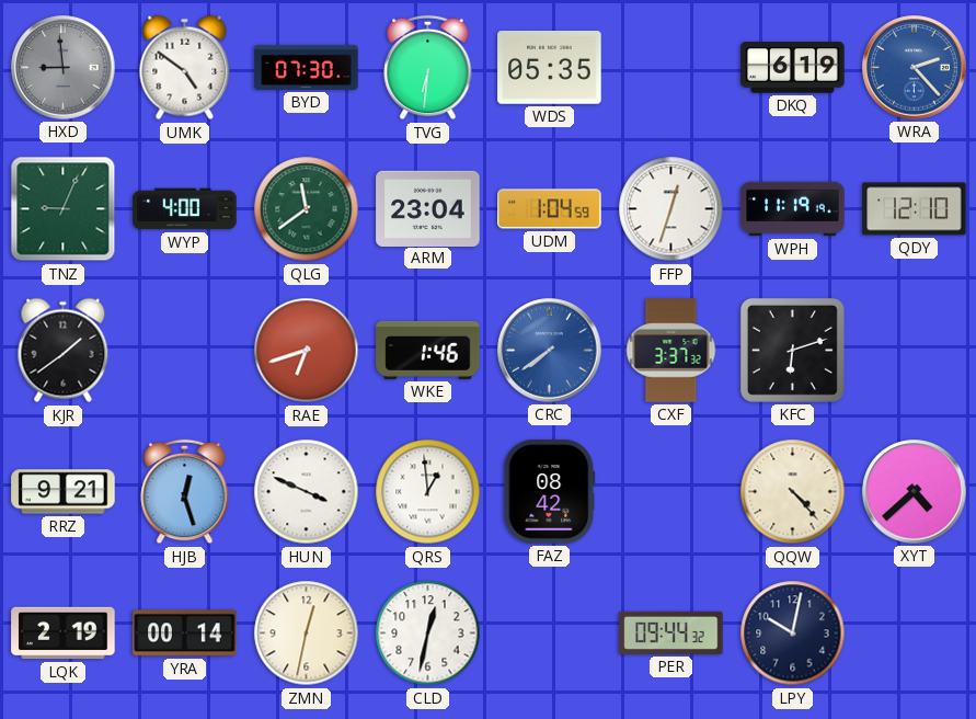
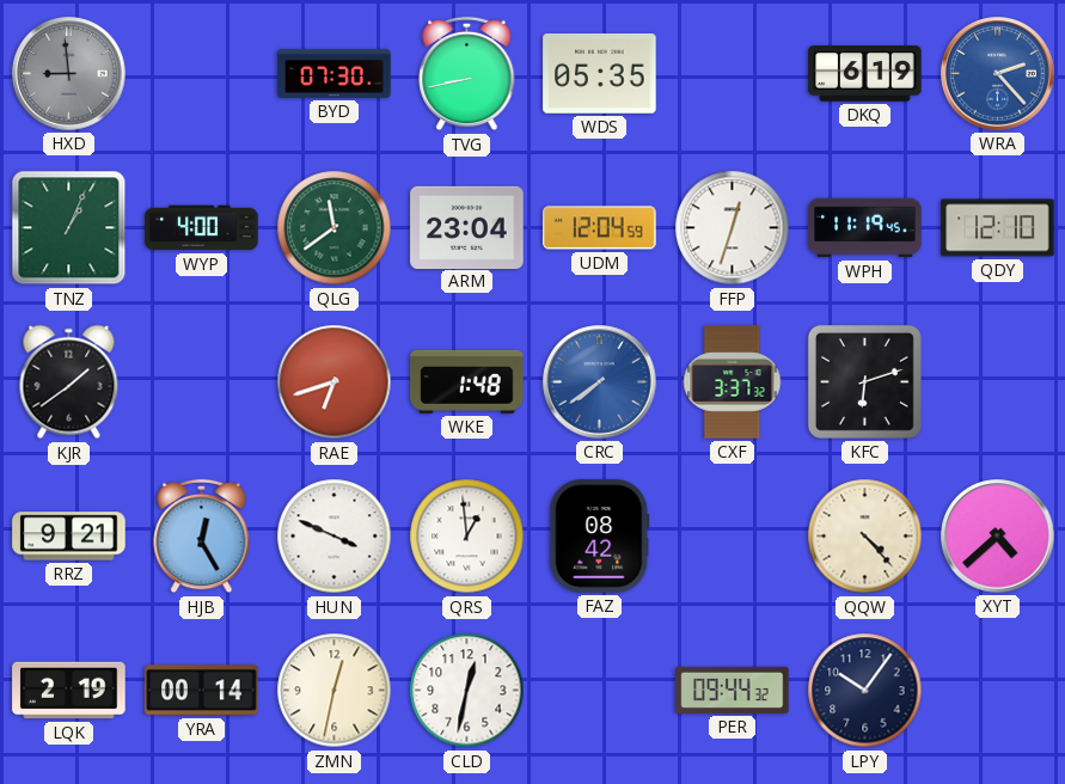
UMK: 4:51 -> none (185, 68)
TVG: 6:31 -> 8:43 (467, 74)
TNZ: 9:04 -> 1:04 (69, 228)
UDM: 1:04 -> 12:04 (600, 228)
WPH: 11:19:19 -> 11:19:45 (865, 228)
WKE: 1:46 -> 1:48 (467, 381)
HJB: 12:27 -> 12:25 (202, 537)
LPY: 10:02 -> 10:06 (865, 691)
